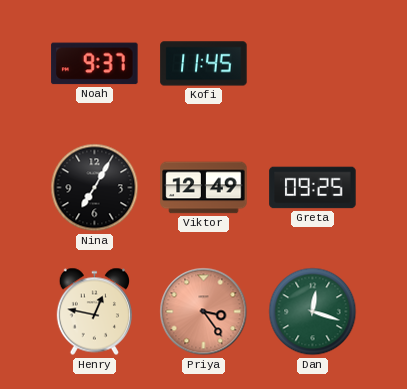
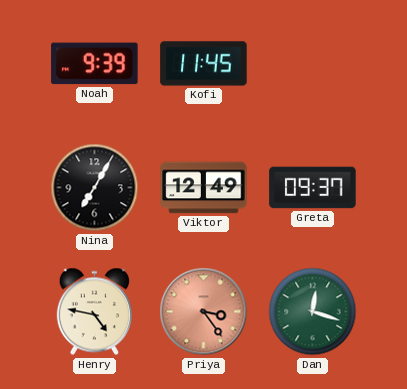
Noah: 9:37 -> 9:39 (95, 64)
Greta: 09:25 -> 09:37 (313, 188)
Henry: 12:47 -> 4:47 (94, 312)
